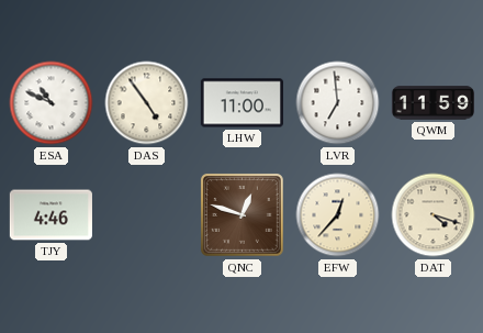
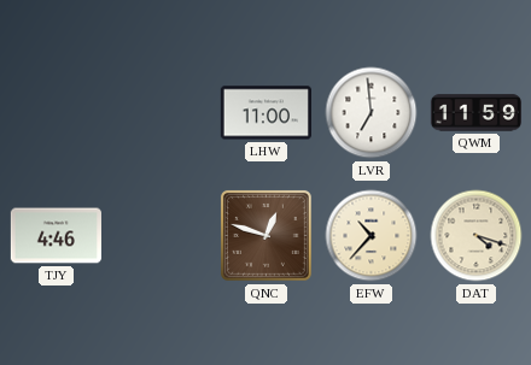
ESA: 10:49 -> none (52, 103)
DAS: 4:54 -> none (147, 103)
EFW: 12:37 -> 10:37 (372, 236)
